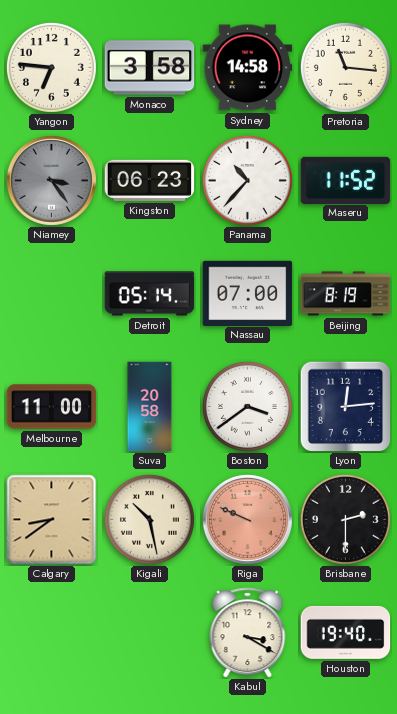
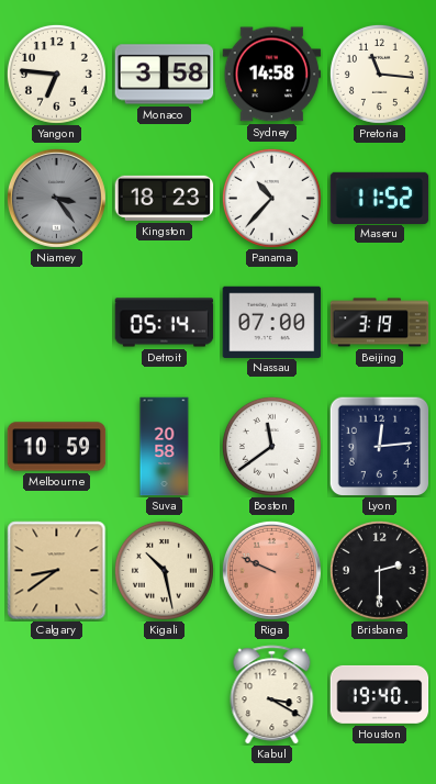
Kingston: 06:23 -> 18:23 (165, 198)
Beijing: 8:19 -> 3:19 (380, 323)
Melbourne: 11:00 -> 10:59 (57, 447)
Boston: 3:39 -> 11:39 (271, 446)
